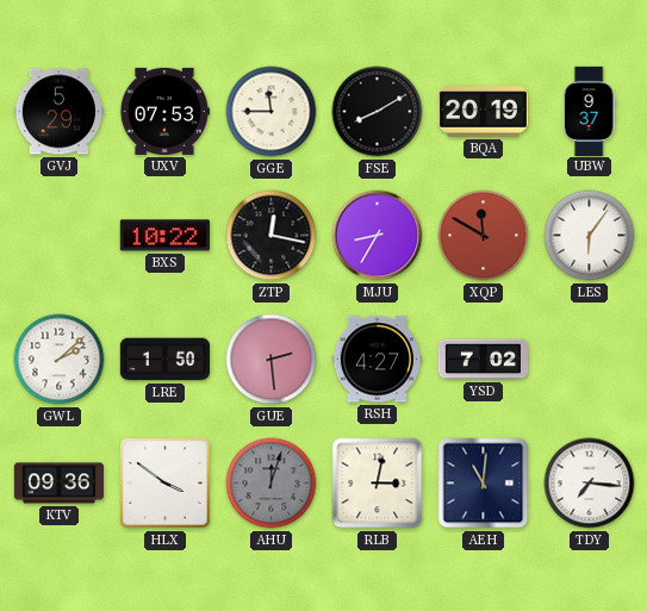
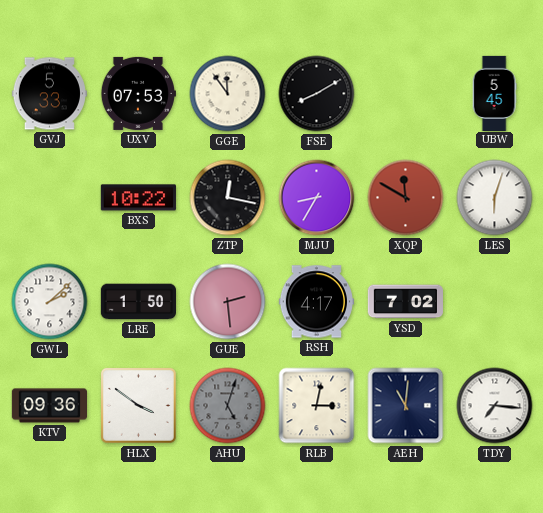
GVJ: 5:29 -> 5:33 (49, 94)
GGE: 11:45 -> 11:54 (228, 94)
BQA: 20:19 -> none (483, 112)
UBW: 9:37 -> 5:45 (494, 93)
LES: 6:06 -> 6:03 (495, 198)
RSH: 4:27 -> 4:17 (316, 302)
AHU: 12:03 -> 5:03 (228, 406)
